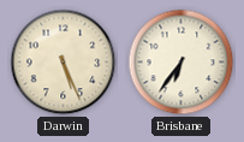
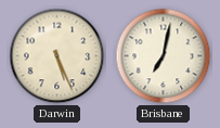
Brisbane: 6:36 -> 7:02 (164, 56)
